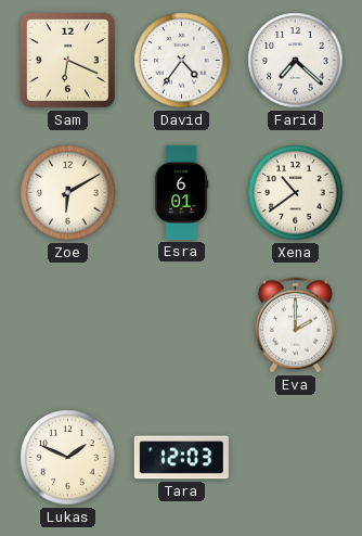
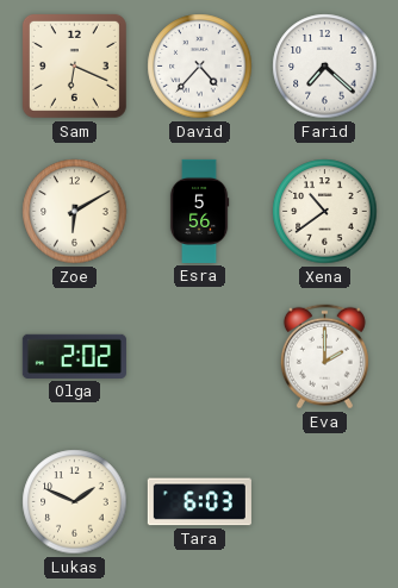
David: 4:36 -> 4:37 (200, 67)
Esra: 6:01 -> 5:56 (199, 211)
Olga: none -> 2:02 (74, 356)
Tara: 12:03 -> 6:03 (199, 502)
